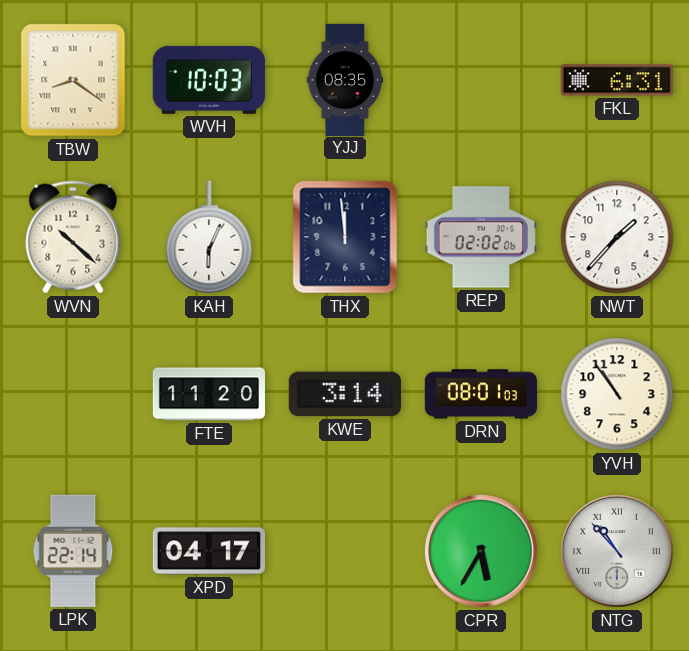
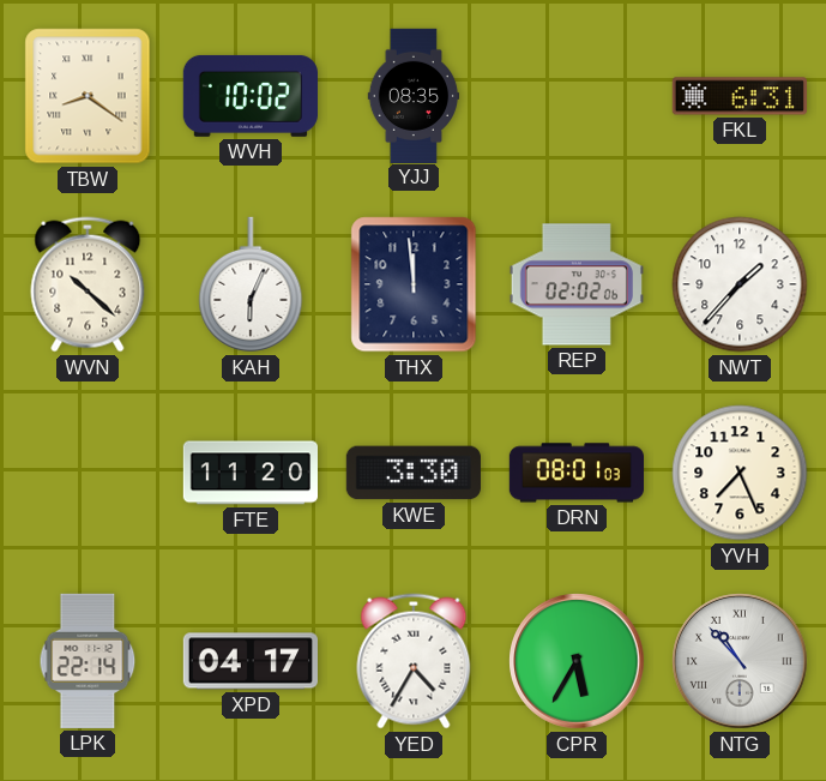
WVH: 10:03 -> 10:02 (249, 96)
KWE: 3:14 -> 3:30 (414, 473)
YVH: 10:54 -> 7:26 (740, 473)
YED: none -> 4:35 (414, 661)
